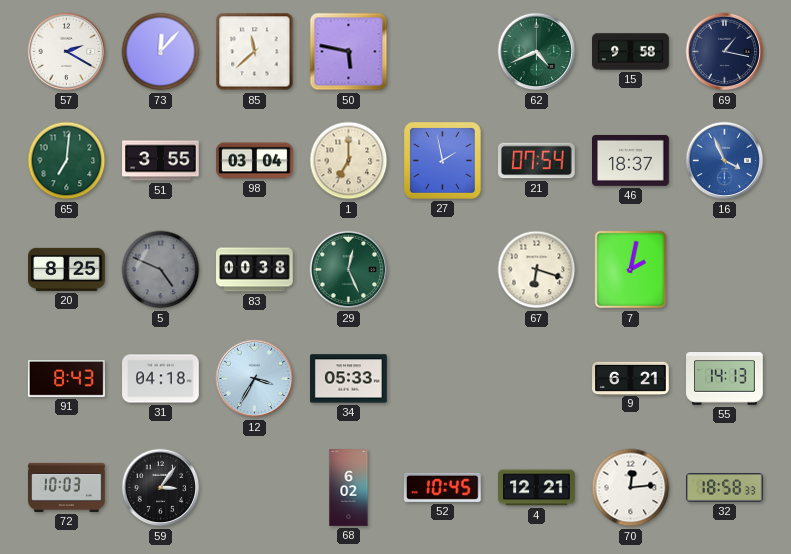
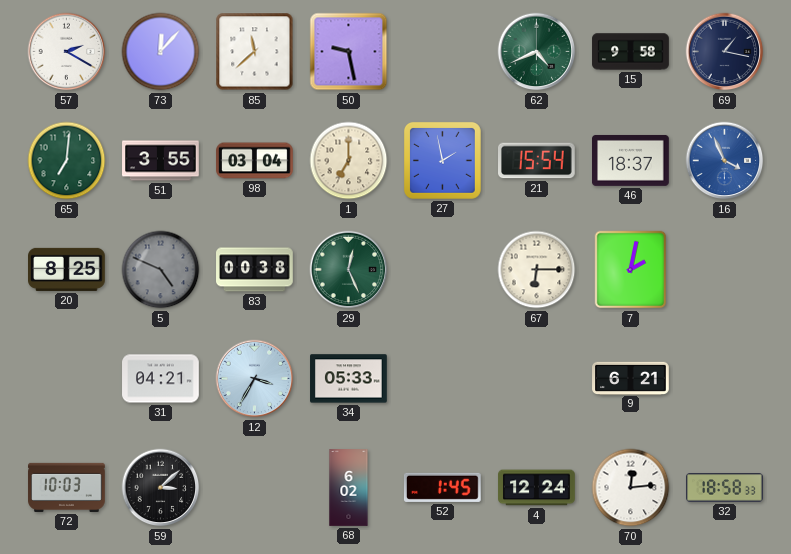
50: 5:47 -> 9:28 (349, 52)
21: 07:54 -> 15:54 (537, 161)
67: 6:18 -> 6:15 (537, 270)
91: 8:43 -> none (67, 378)
31: 04:18 -> 04:21 (161, 379)
55: 14:13 -> none (725, 379)
59: 3:06 -> 3:08 (161, 488)
52: 10:45 -> 1:45 (443, 487)
4: 12:21 -> 12:24 (537, 488)
